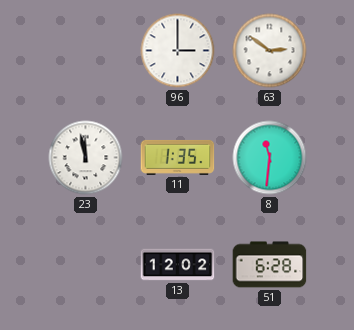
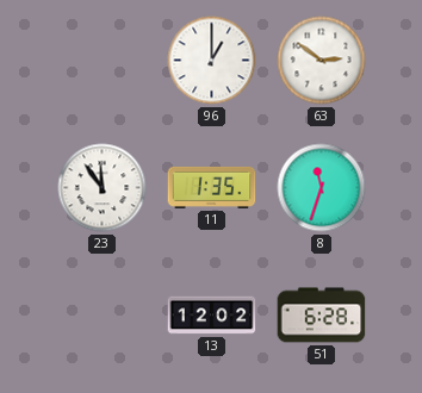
96: 3:00 -> 1:00 (212, 61)
23: 11:58 -> 11:54 (103, 188)
8: 11:31 -> 11:33 (322, 188)
